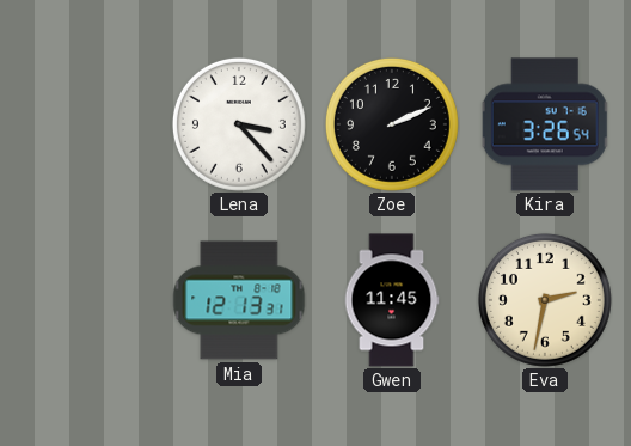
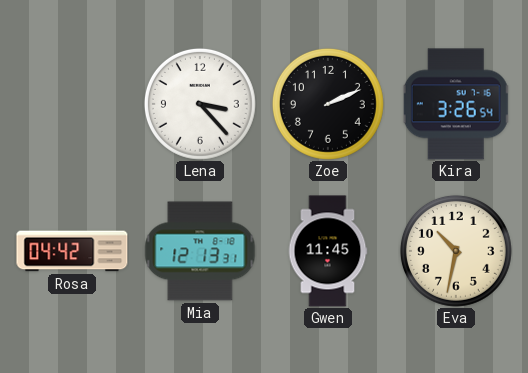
Rosa: none -> 04:42 (72, 251)
Eva: 2:32 -> 10:32 (456, 251)
